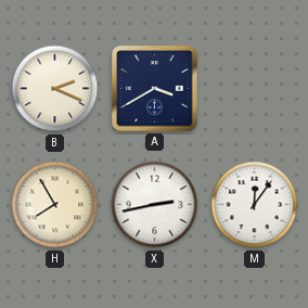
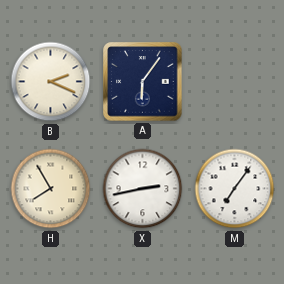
A: 3:40 -> 6:06 (143, 82)
M: 12:06 -> 7:06 (235, 189)
